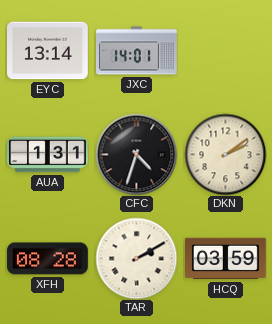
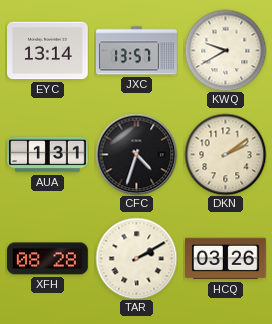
JXC: 14:01 -> 13:57 (137, 51)
KWQ: none -> 9:40 (225, 50)
HCQ: 03:59 -> 03:26 (226, 259)
